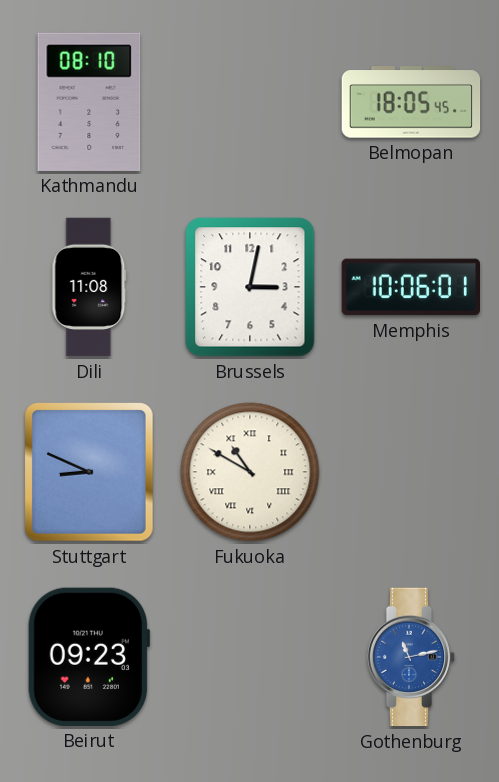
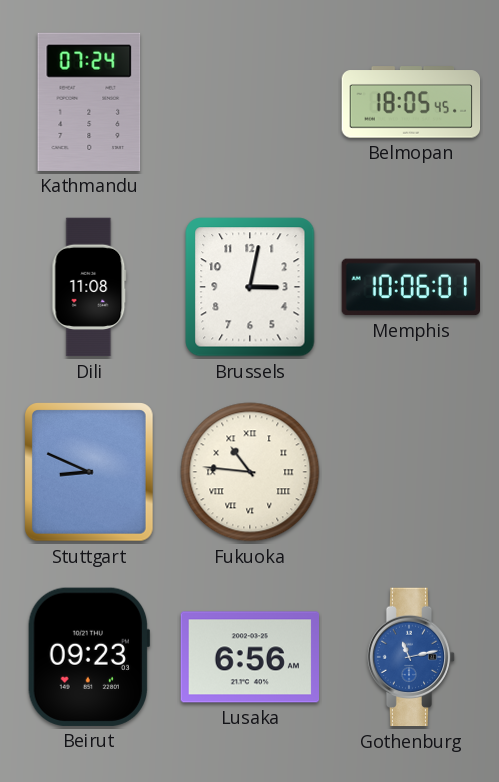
Kathmandu: 08:10 -> 07:24 (89, 102)
Fukuoka: 10:50 -> 10:46 (250, 472)
Lusaka: none -> 6:56 (250, 657)
